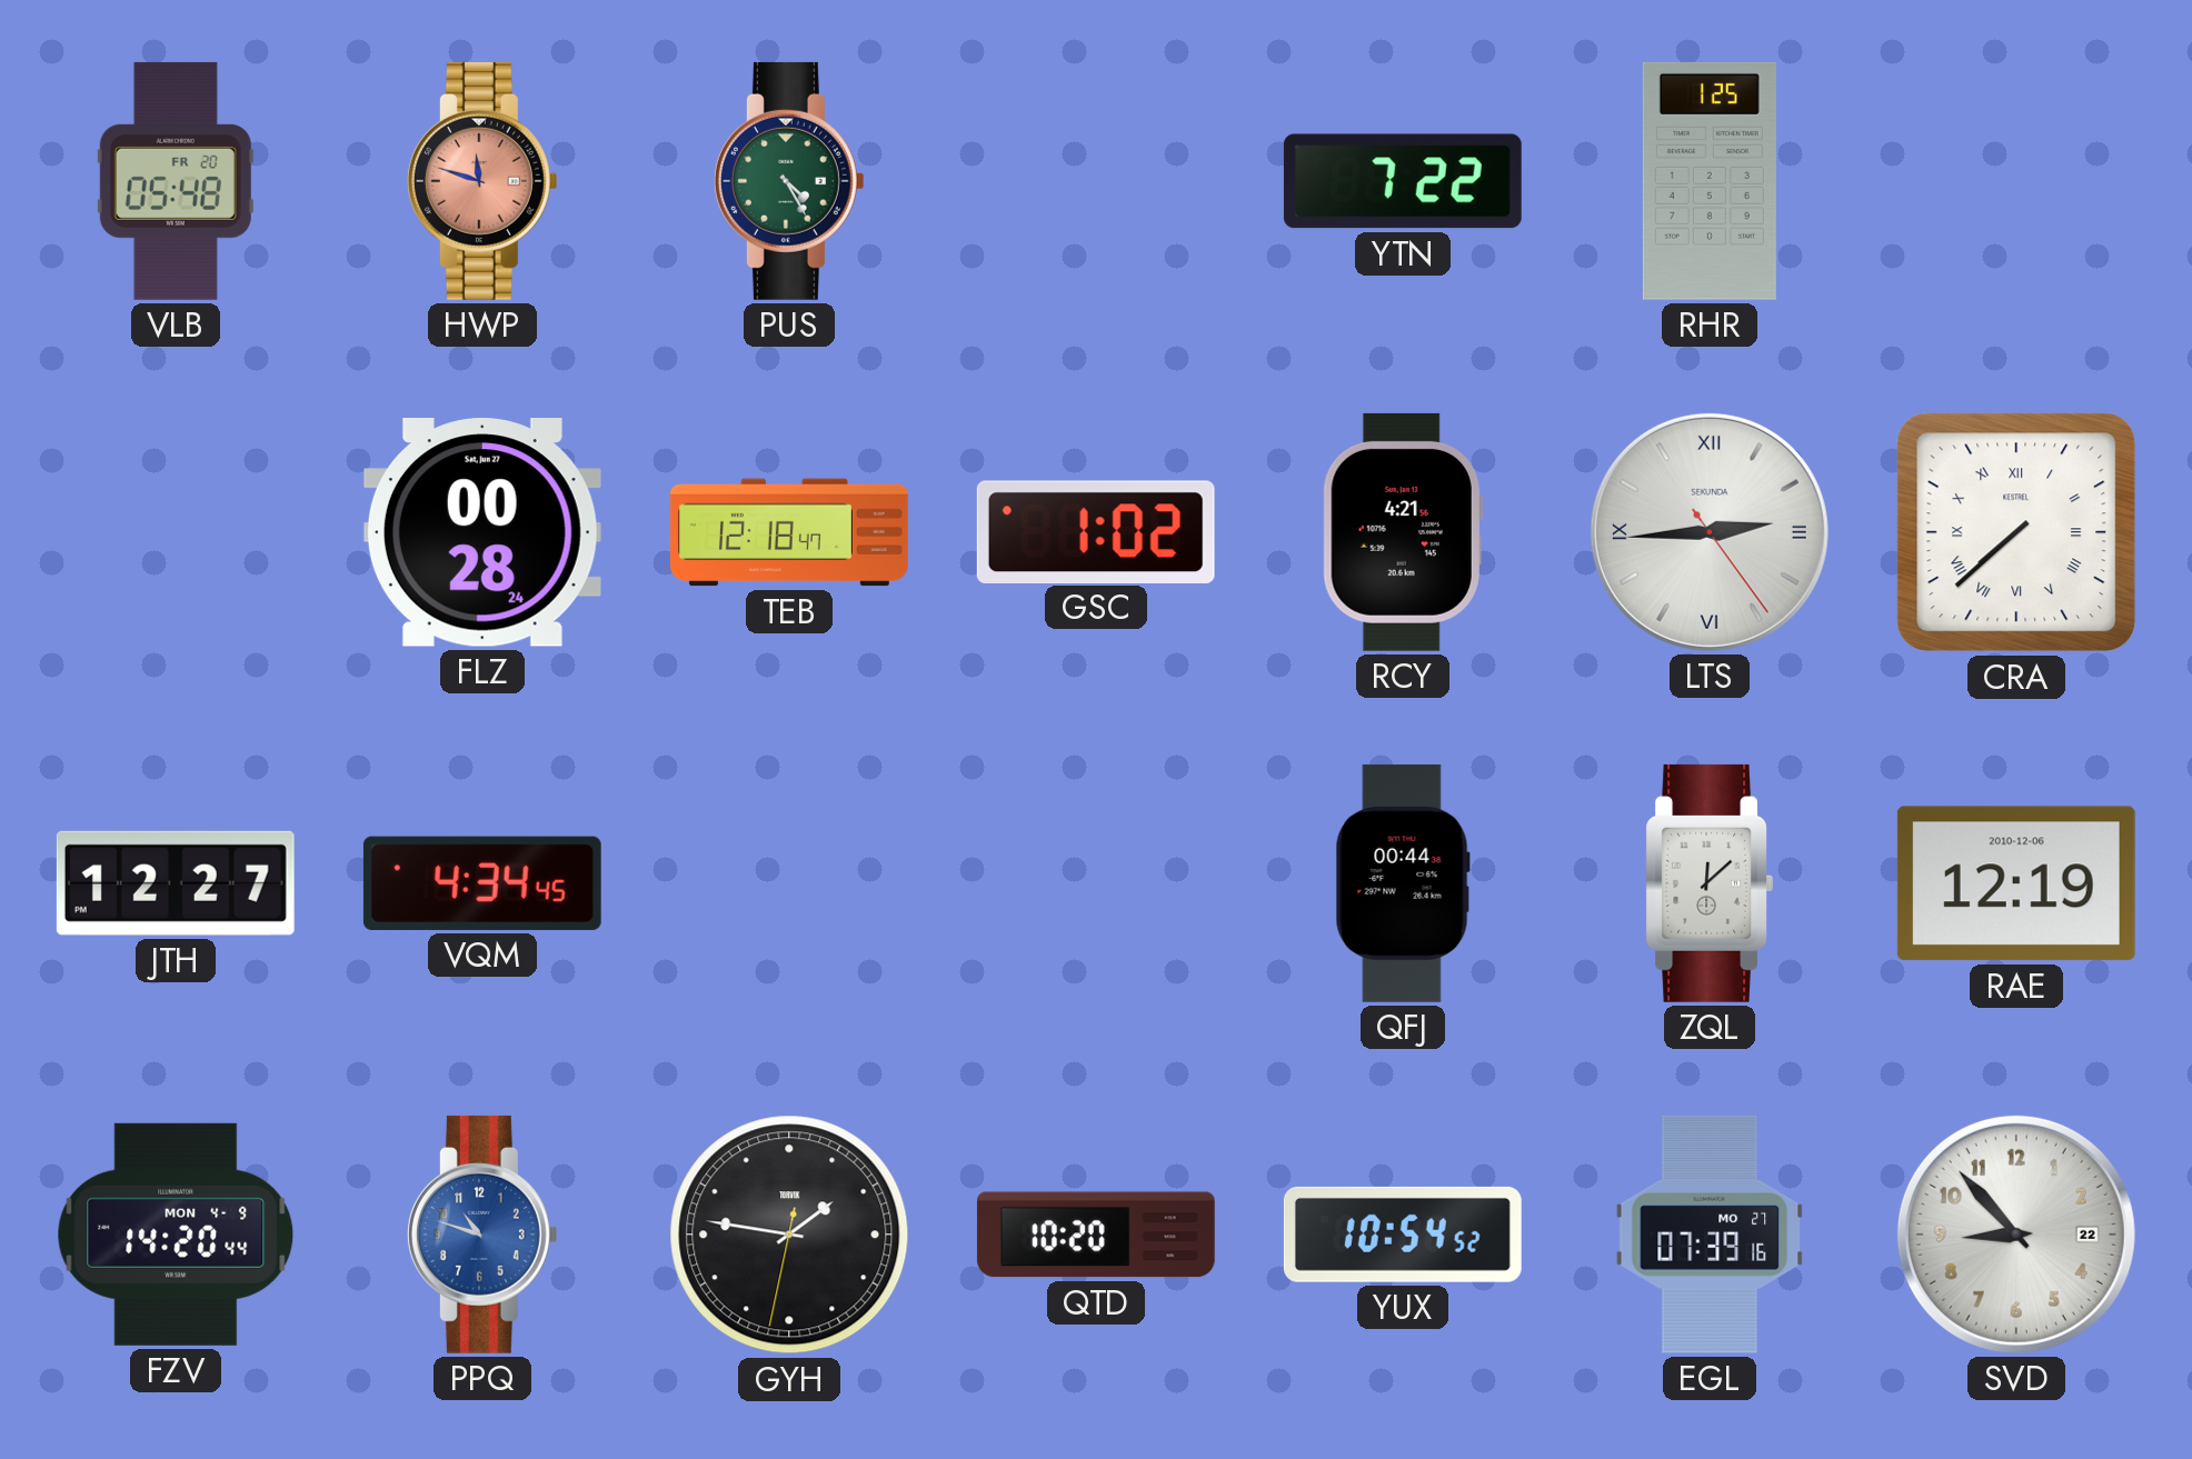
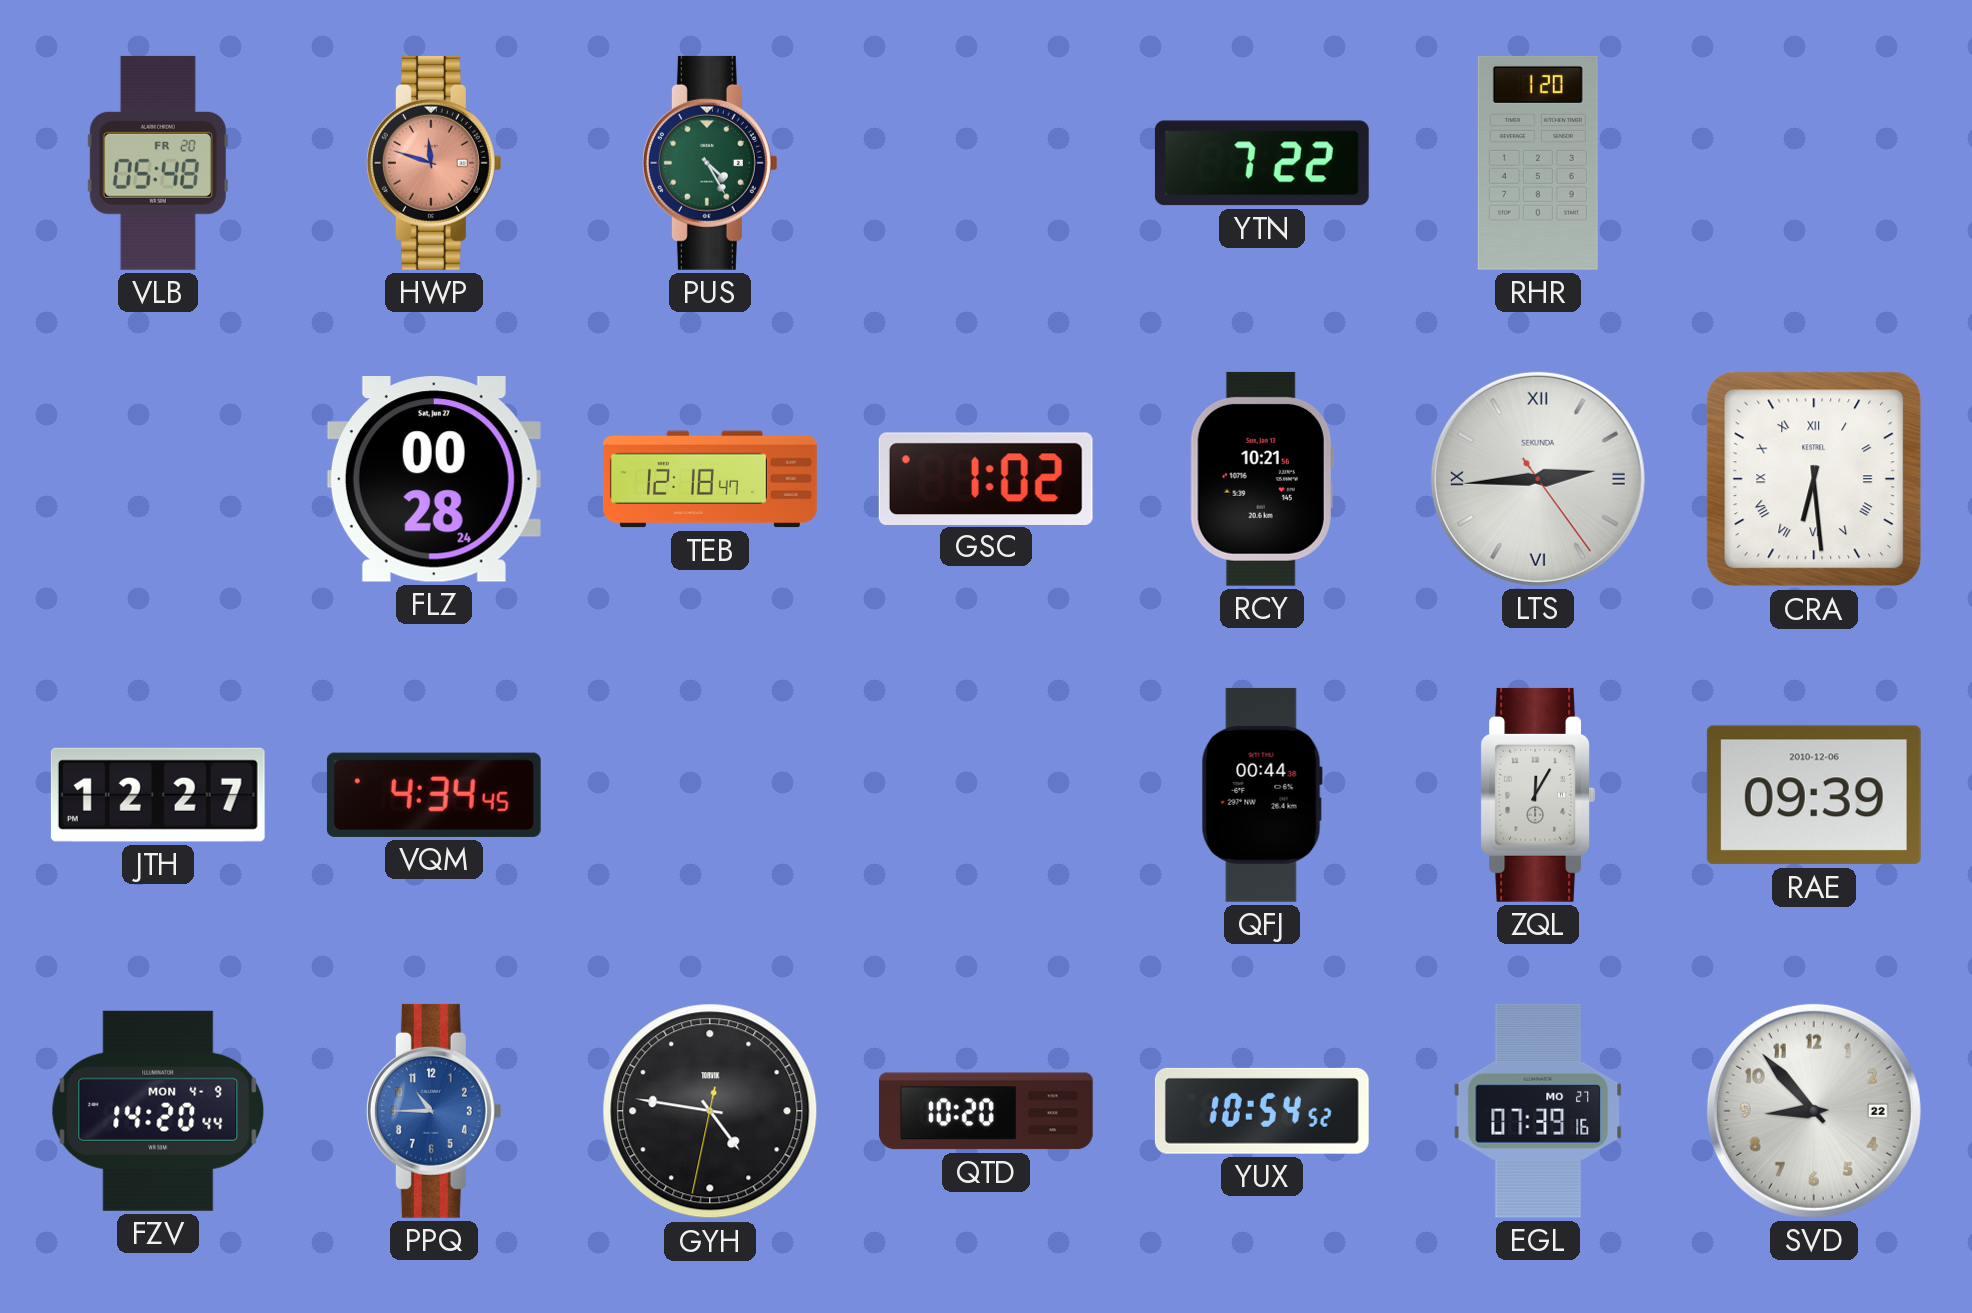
RHR: 1:25 -> 1:20 (1538, 163)
RCY: 4:21 -> 10:21 (1262, 479)
CRA: 7:38 -> 6:29 (1814, 479)
ZQL: 12:08 -> 12:05 (1537, 795)
RAE: 12:19 -> 09:39 (1814, 795)
PPQ: 10:48 -> 10:45 (434, 1111)
GYH: 1:46 -> 4:46 (710, 1111)
